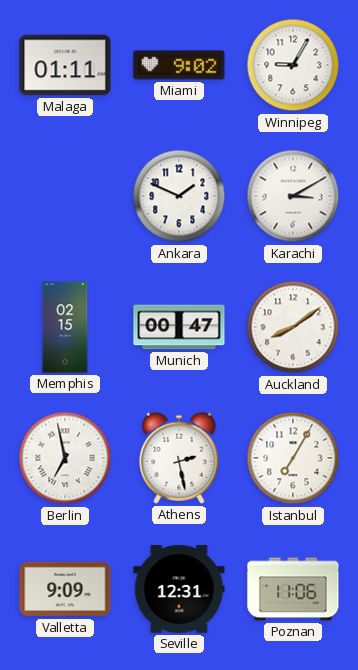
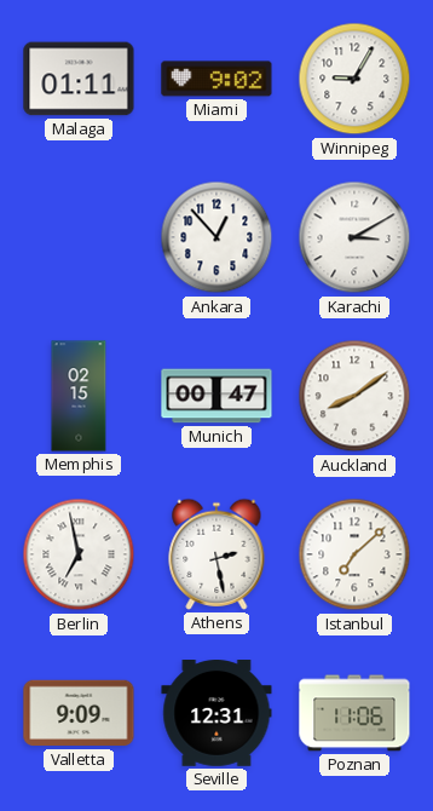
Ankara: 1:49 -> 12:53 (217, 237)
Istanbul: 7:05 -> 7:08 (354, 554)
